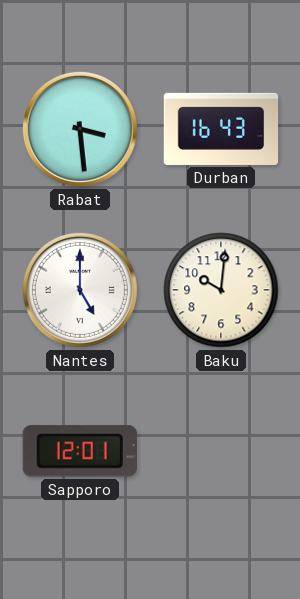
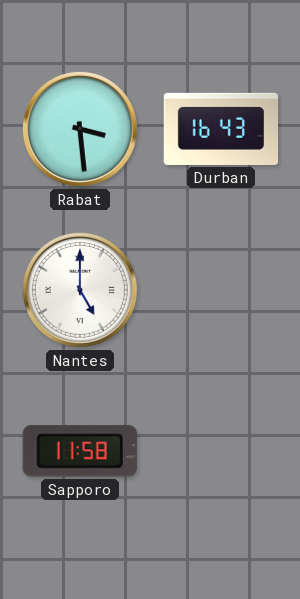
Baku: 10:01 -> none (221, 290)
Sapporo: 12:01 -> 11:58 (80, 451)
